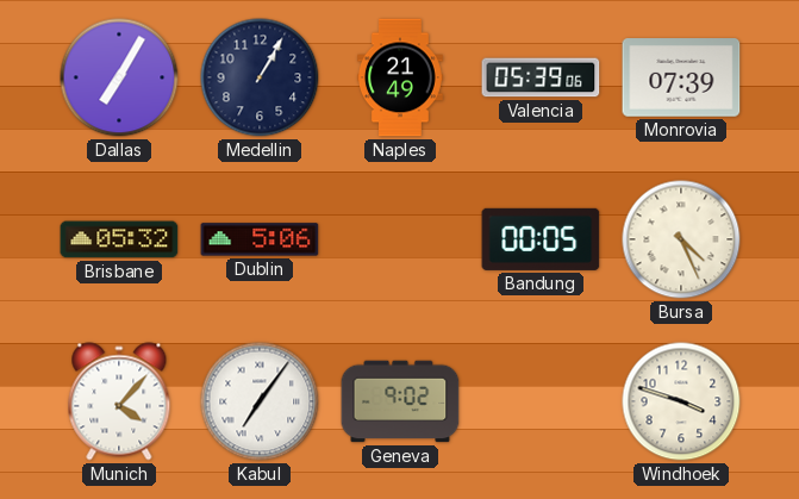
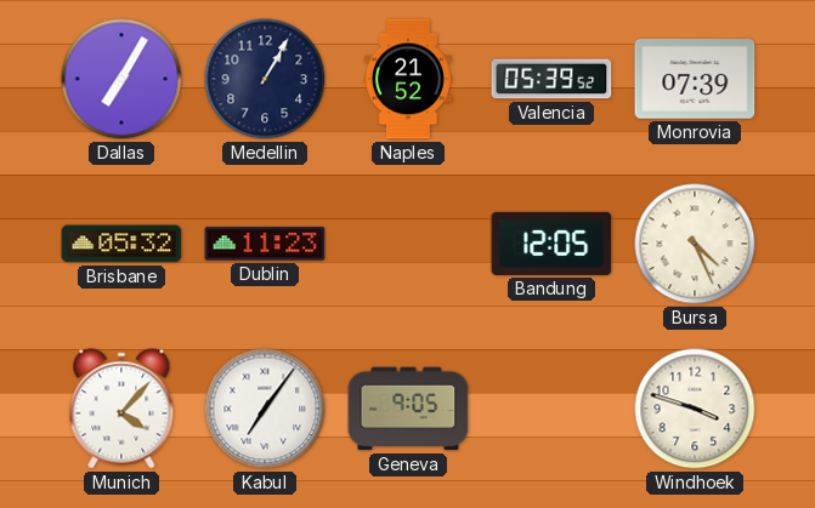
Naples: 21:49 -> 21:52 (409, 79)
Valencia: 05:39:06 -> 05:39:52 (551, 79)
Dublin: 5:06 -> 11:23 (265, 244)
Bandung: 00:05 -> 12:05 (551, 244)
Geneva: 9:02 -> 9:05 (408, 409)
